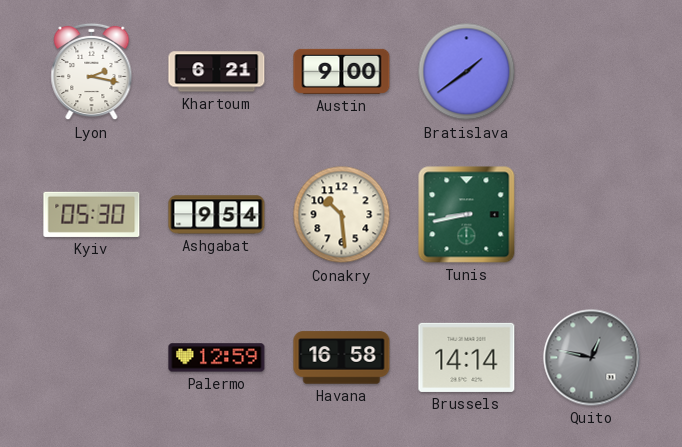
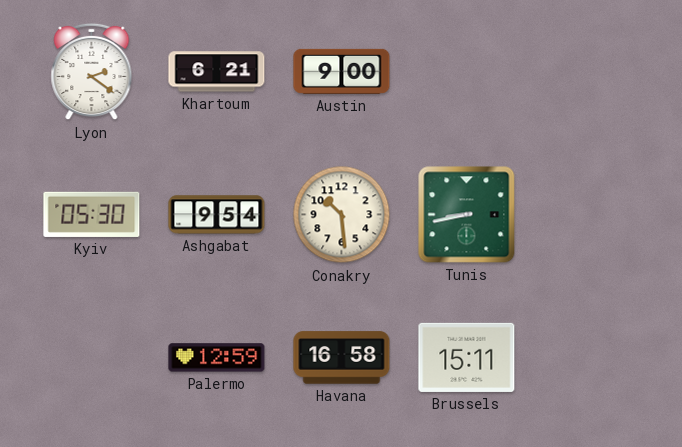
Lyon: 2:17 -> 2:21 (92, 72)
Bratislava: 1:39 -> none (467, 72)
Brussels: 14:14 -> 15:11 (467, 357)
Quito: 12:47 -> none (592, 358)
